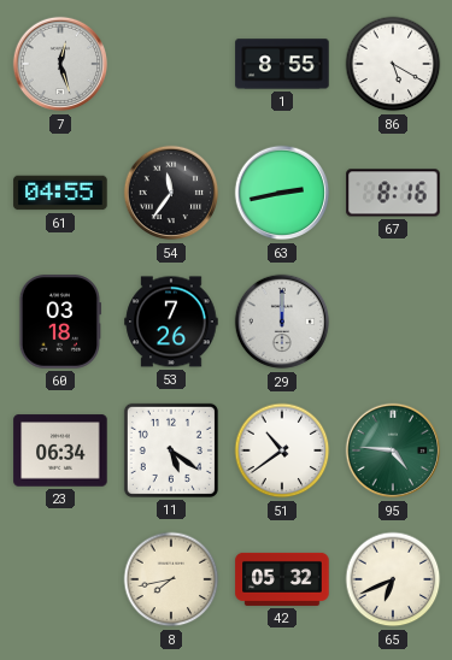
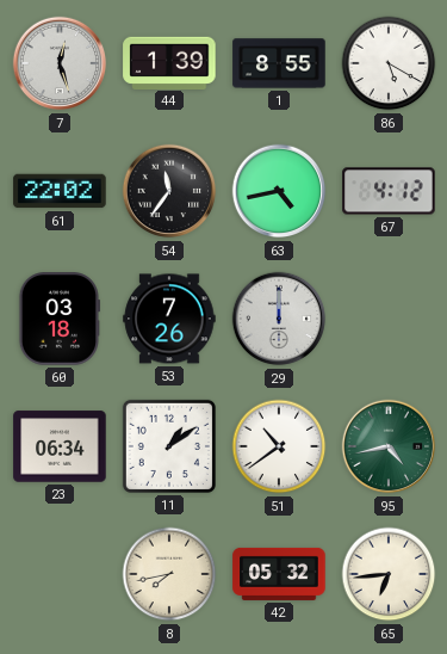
44: none -> 1:39 (169, 62)
61: 04:55 -> 22:02 (60, 191)
63: 2:43 -> 4:43 (279, 191)
67: 8:16 -> 4:12 (389, 191)
11: 5:21 -> 1:09 (169, 446)
95: 4:46 -> 4:43 (389, 446)
65: 6:41 -> 6:44 (389, 574)
